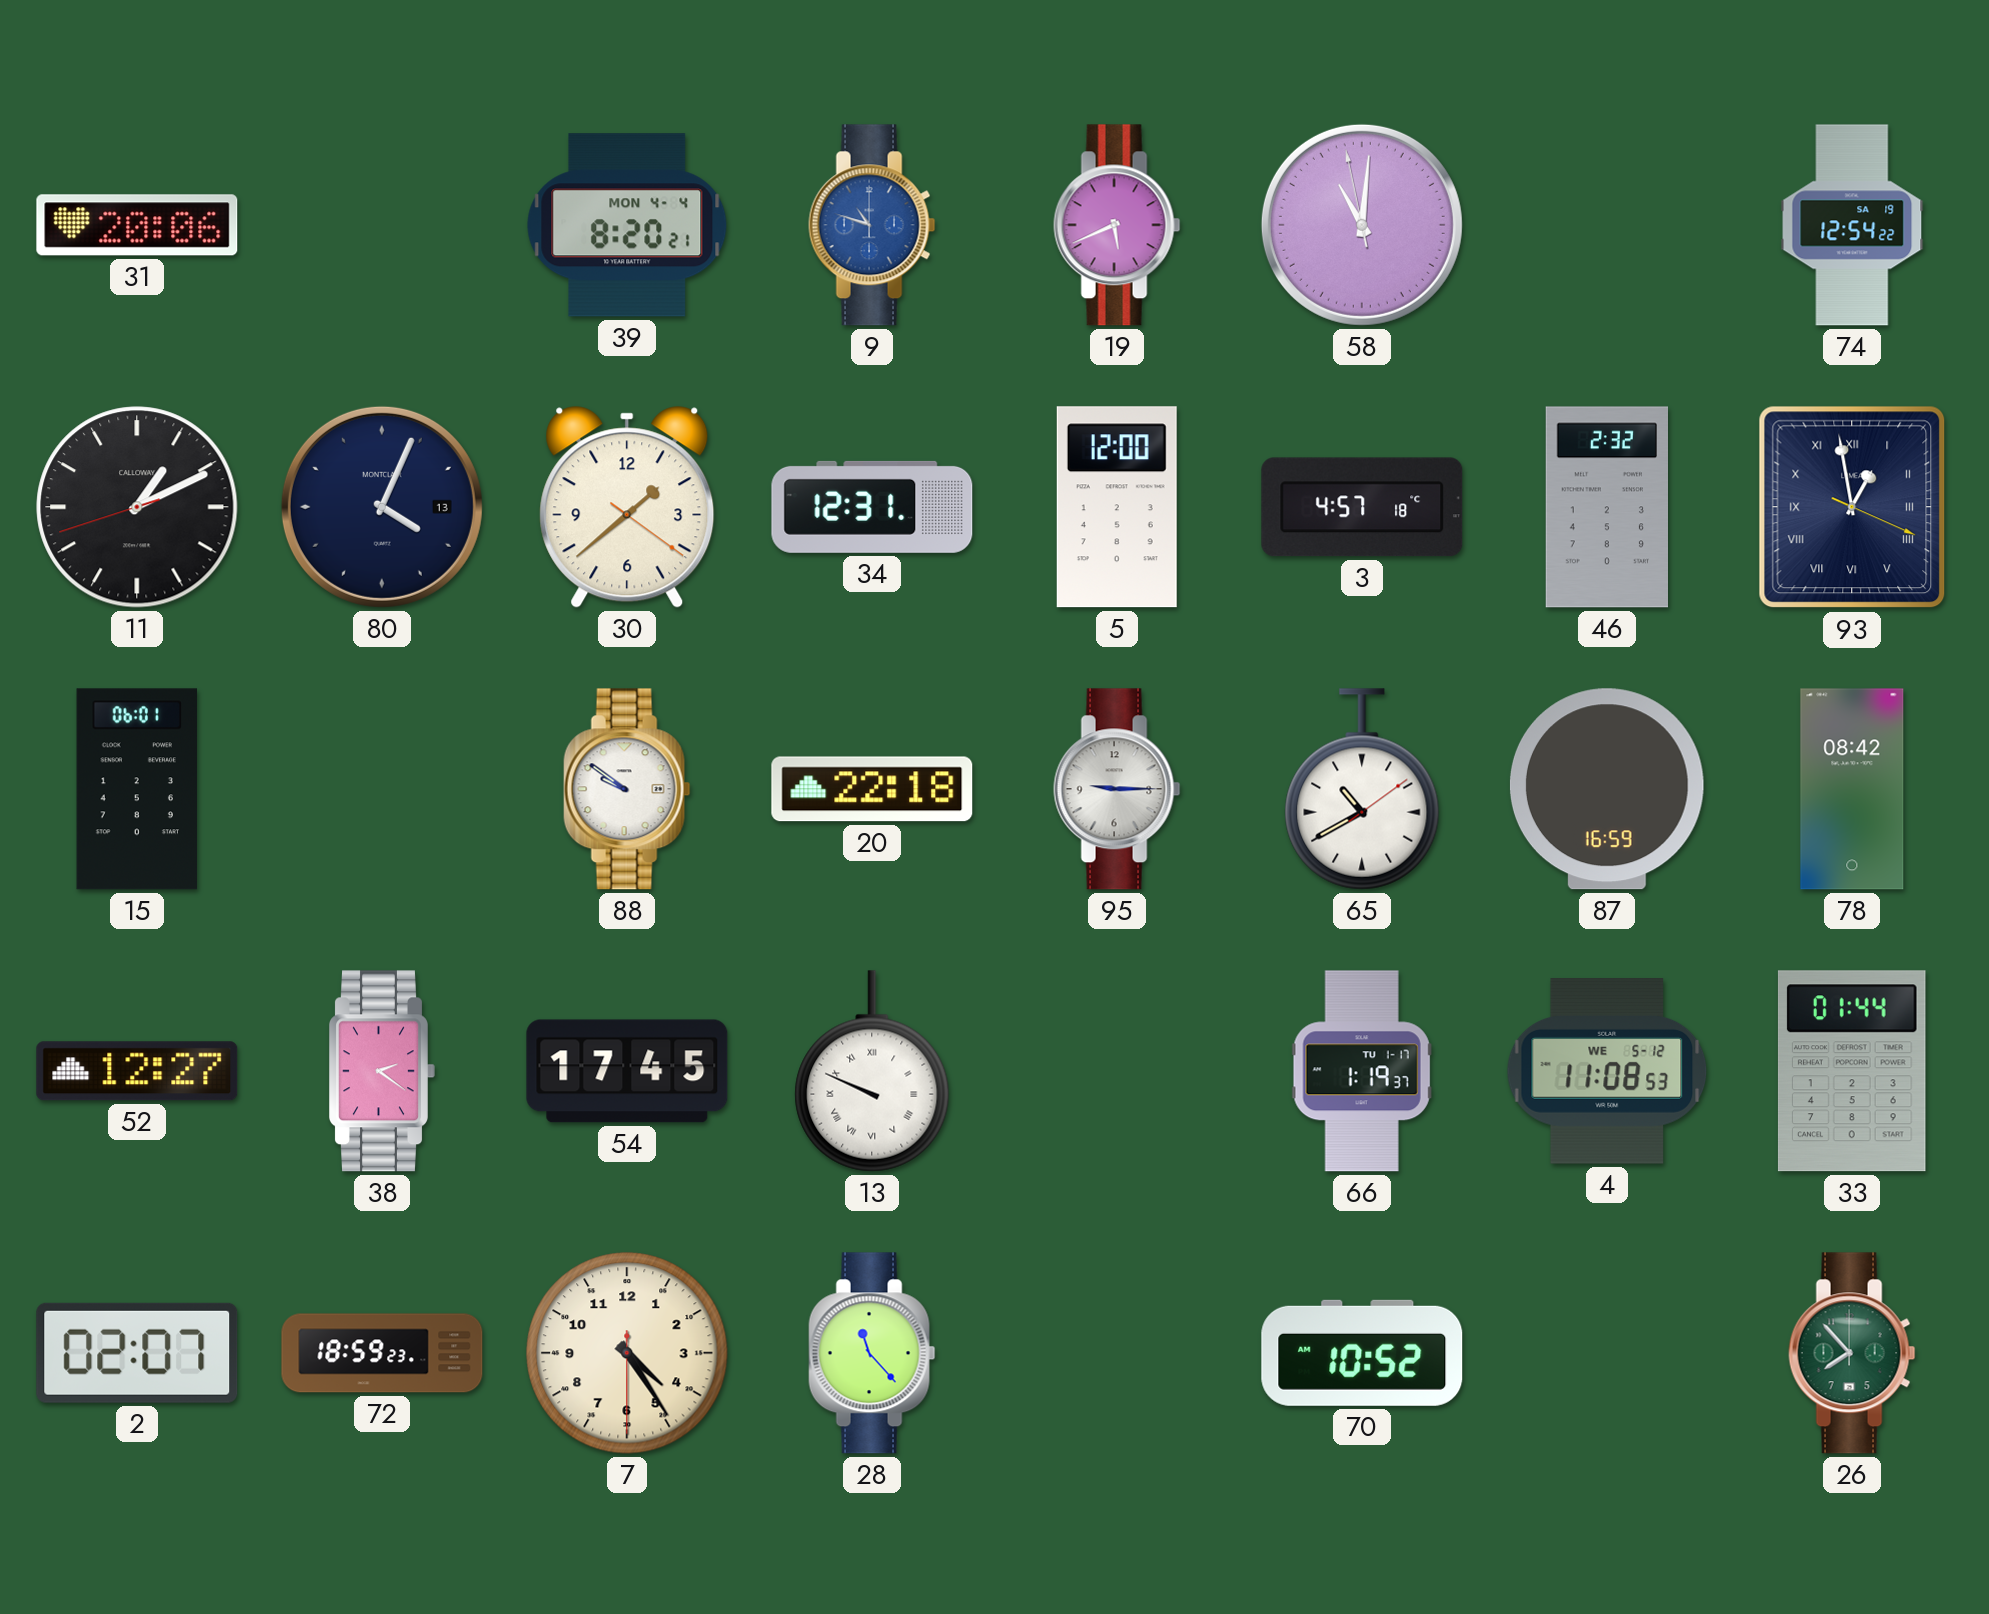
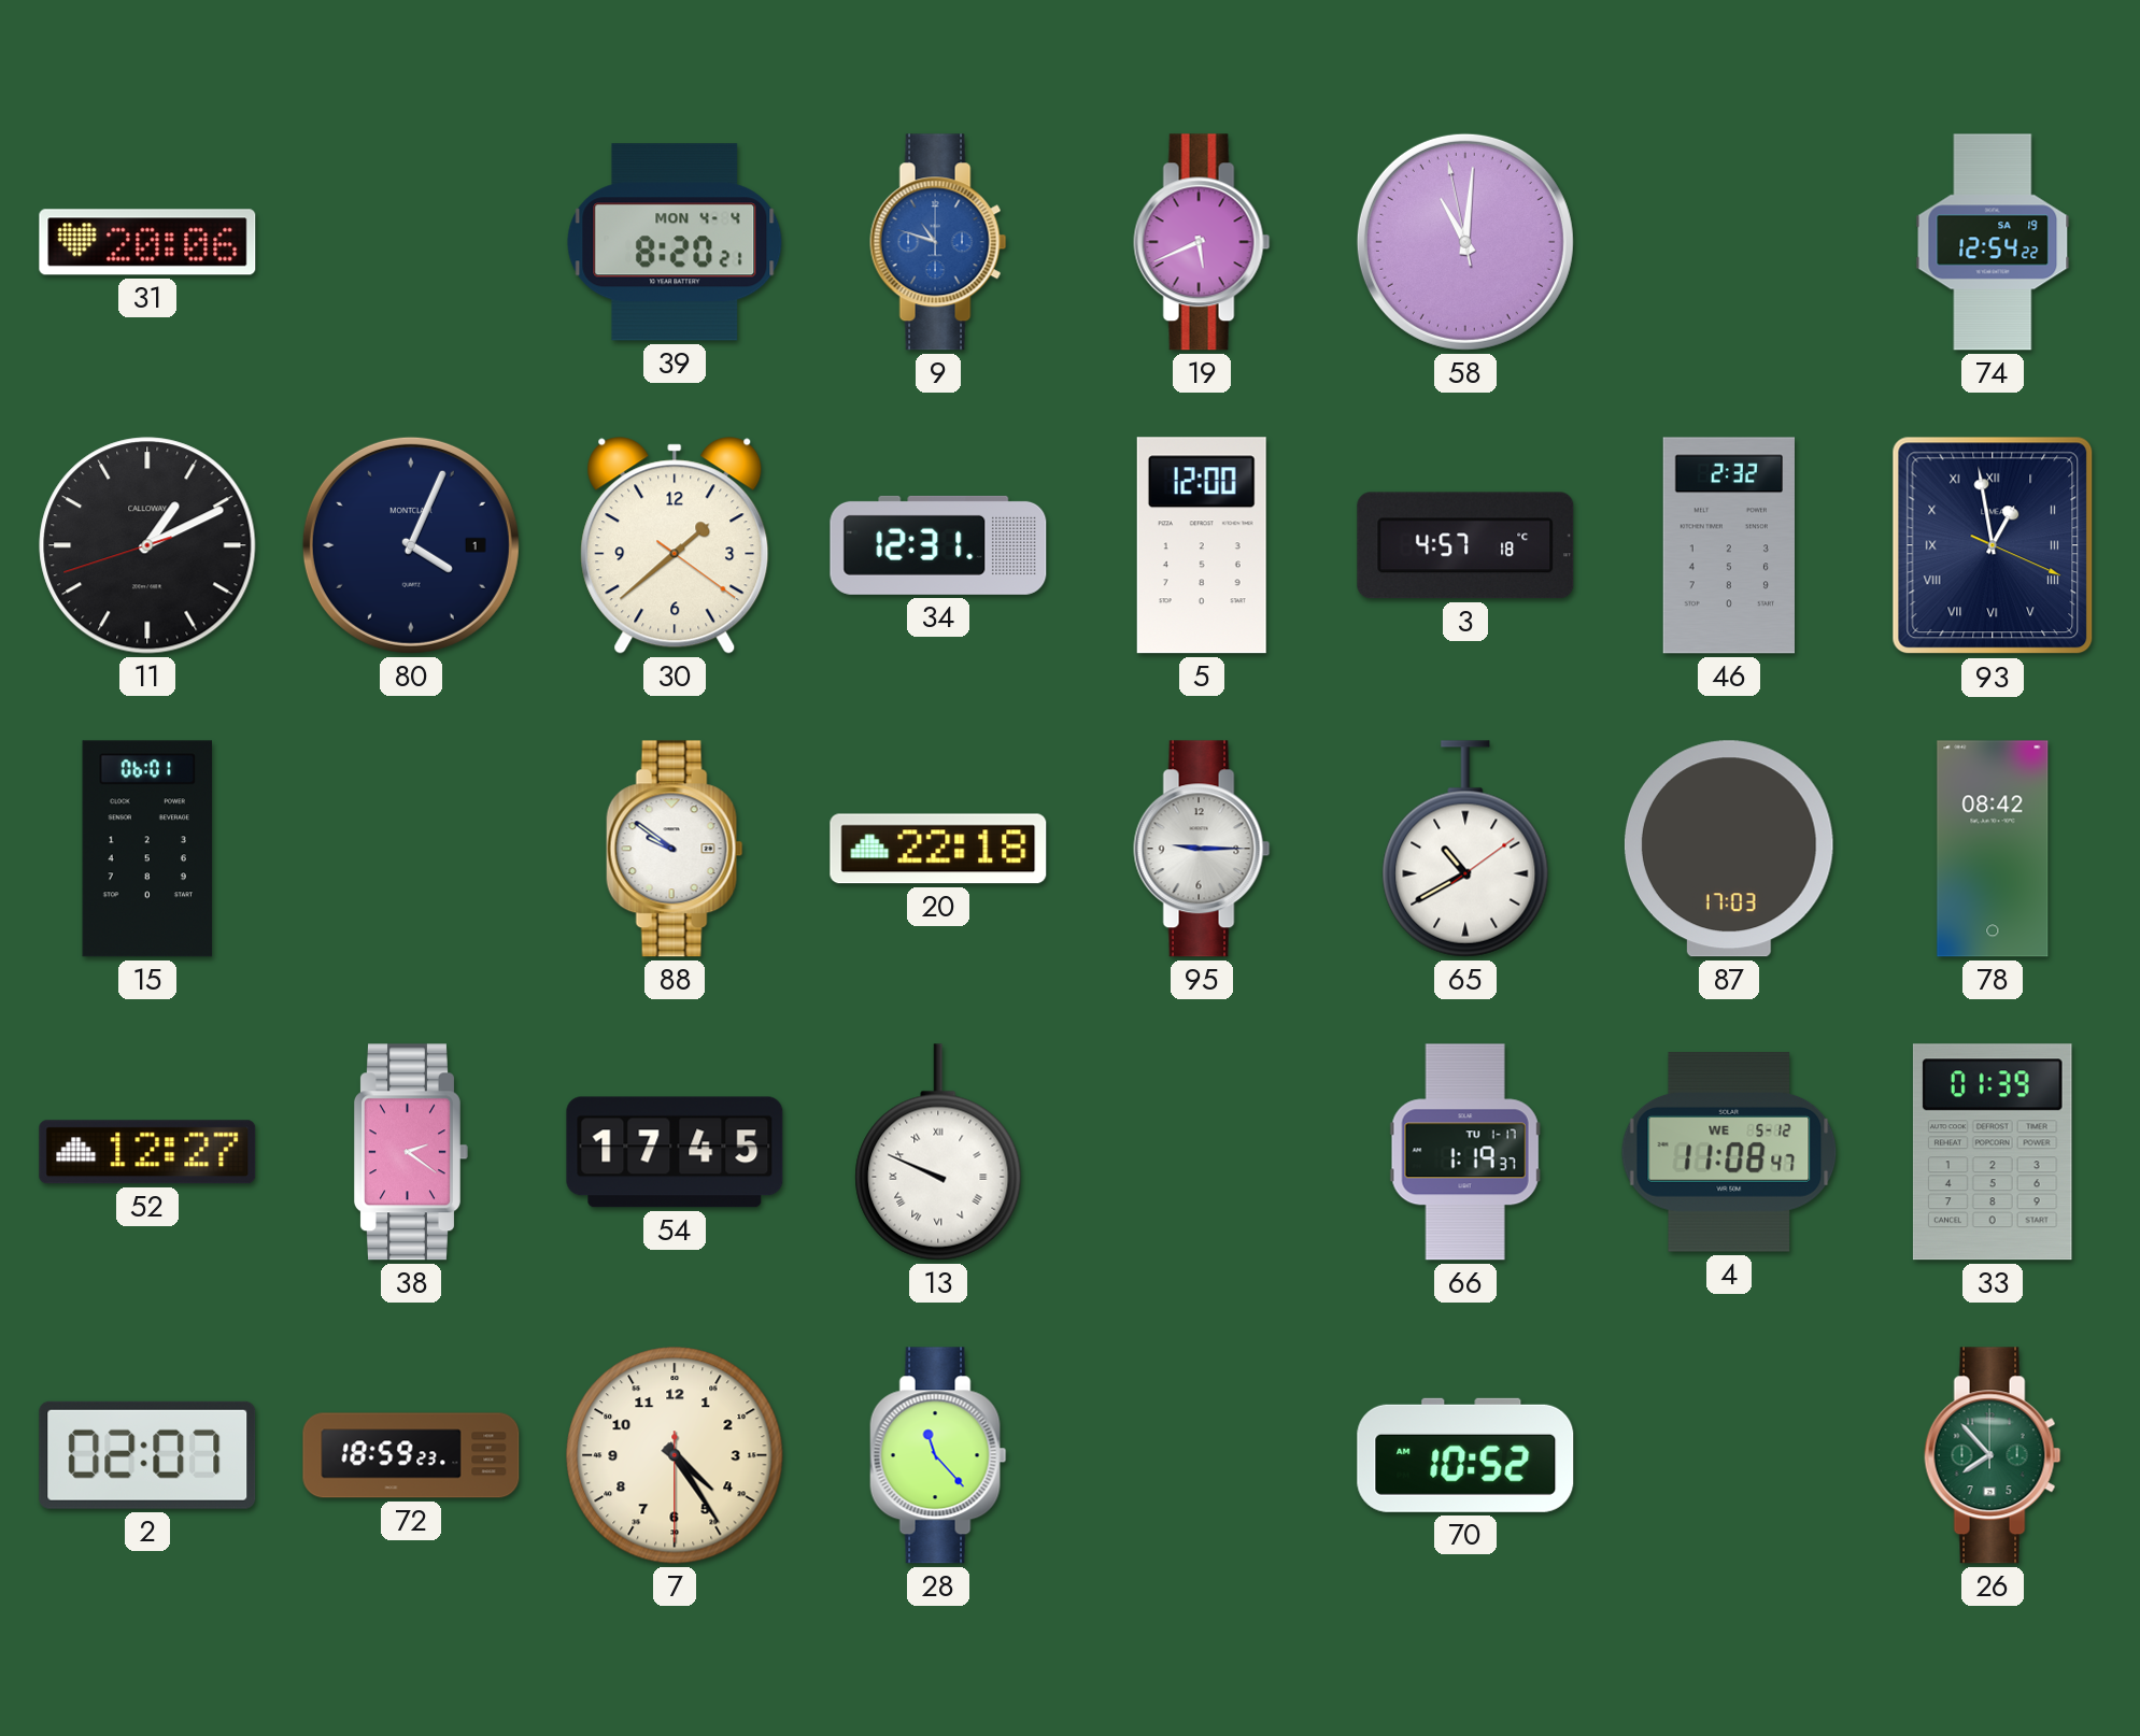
80 date: 13 -> 1 (411, 545)
87: 16:59 -> 17:03 (1729, 849)
4: 11:08:53 -> 11:08:47 (1729, 1152)
33: 01:44 -> 01:39 (1993, 1152)
